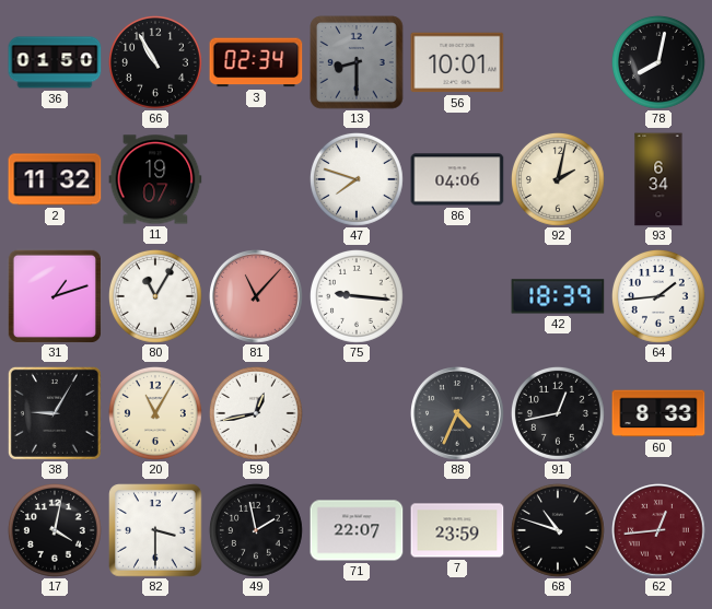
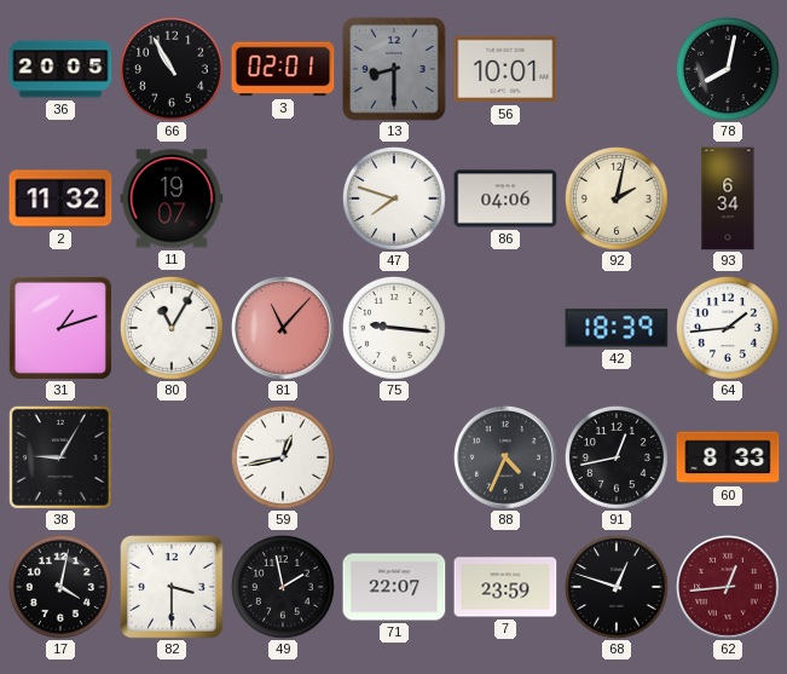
36: 01:50 -> 20:05 (60, 69)
3: 02:34 -> 02:01 (283, 69)
20: 11:05 -> none (155, 413)
68: 10:48 -> 12:48 (617, 587)
